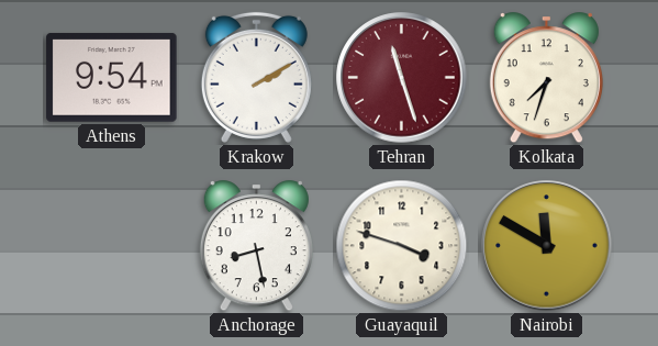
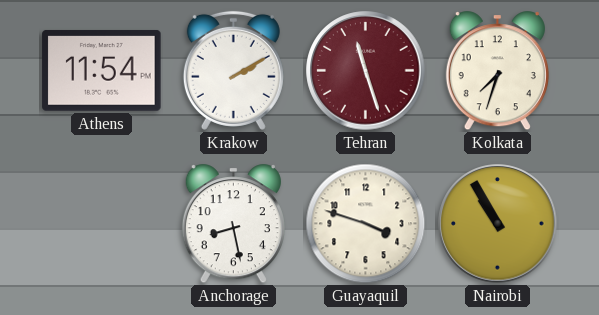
Athens: 9:54 -> 11:54 (102, 70)
Nairobi: 11:50 -> 10:55 (498, 224)
